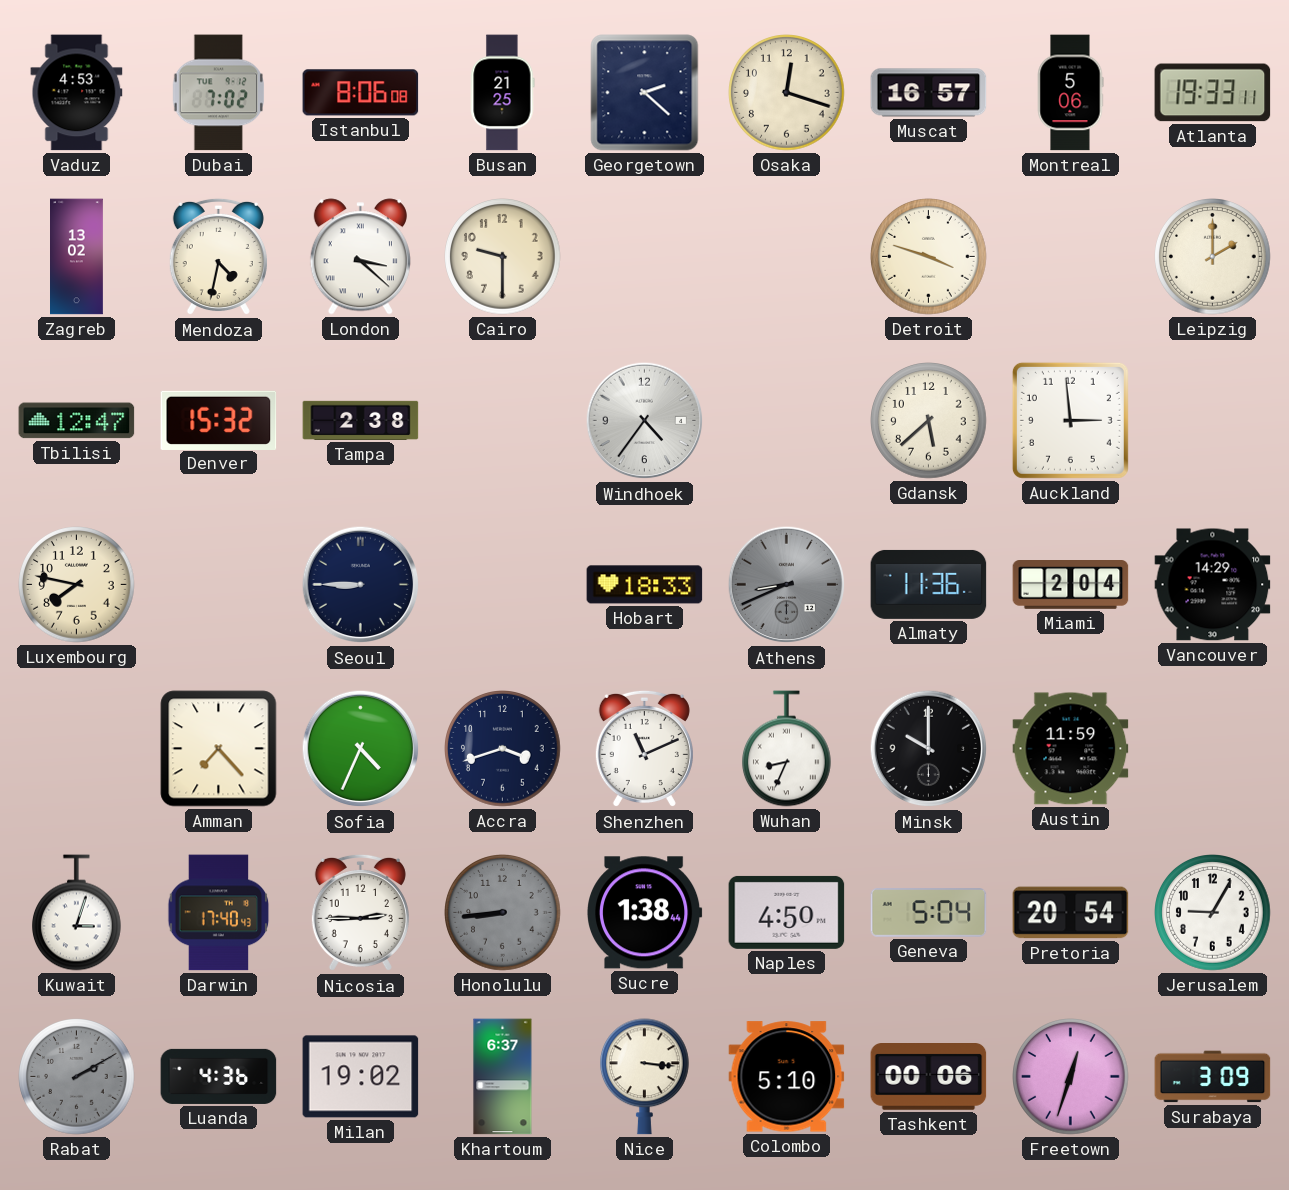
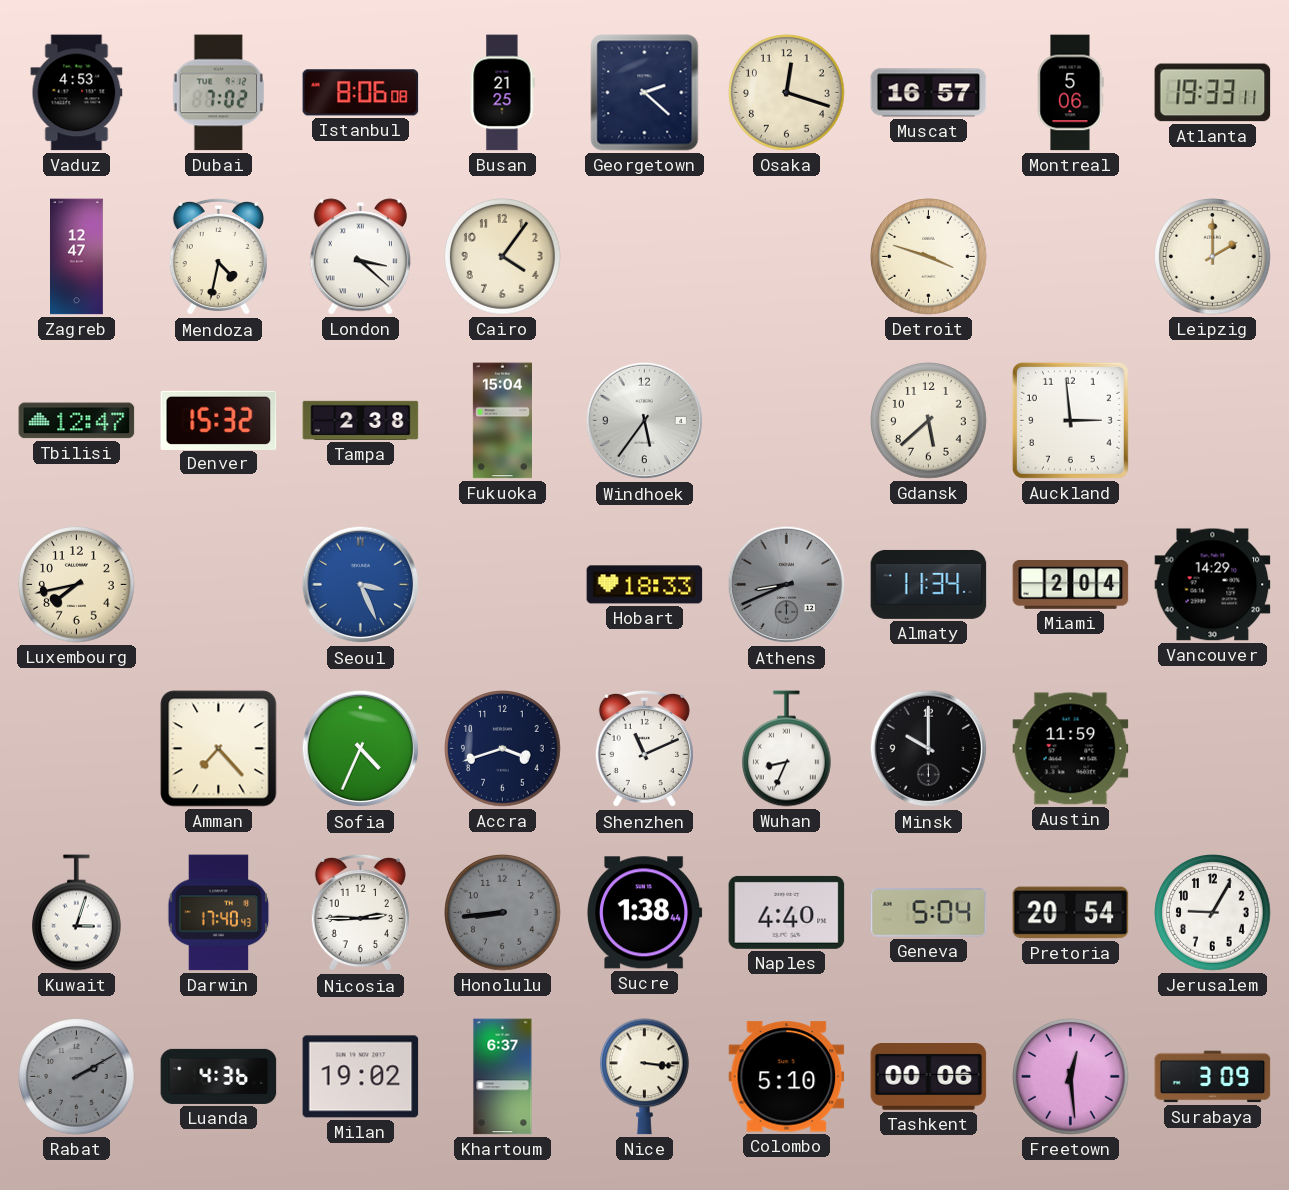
Zagreb: 13:02 -> 12:47 (77, 257)
Cairo: 9:30 -> 4:06 (503, 257)
Fukuoka: none -> 15:04 (502, 421)
Windhoek: 4:36 -> 5:36 (645, 421)
Luxembourg: 7:47 -> 7:43 (77, 585)
Seoul: 8:45 -> 3:26 (361, 585)
Seoul dial: navy -> blue (361, 585)
Almaty: 11:36 -> 11:34 (929, 584)
Naples: 4:50 -> 4:40 (787, 912)
Freetown: 12:33 -> 12:29 (1071, 1077)
